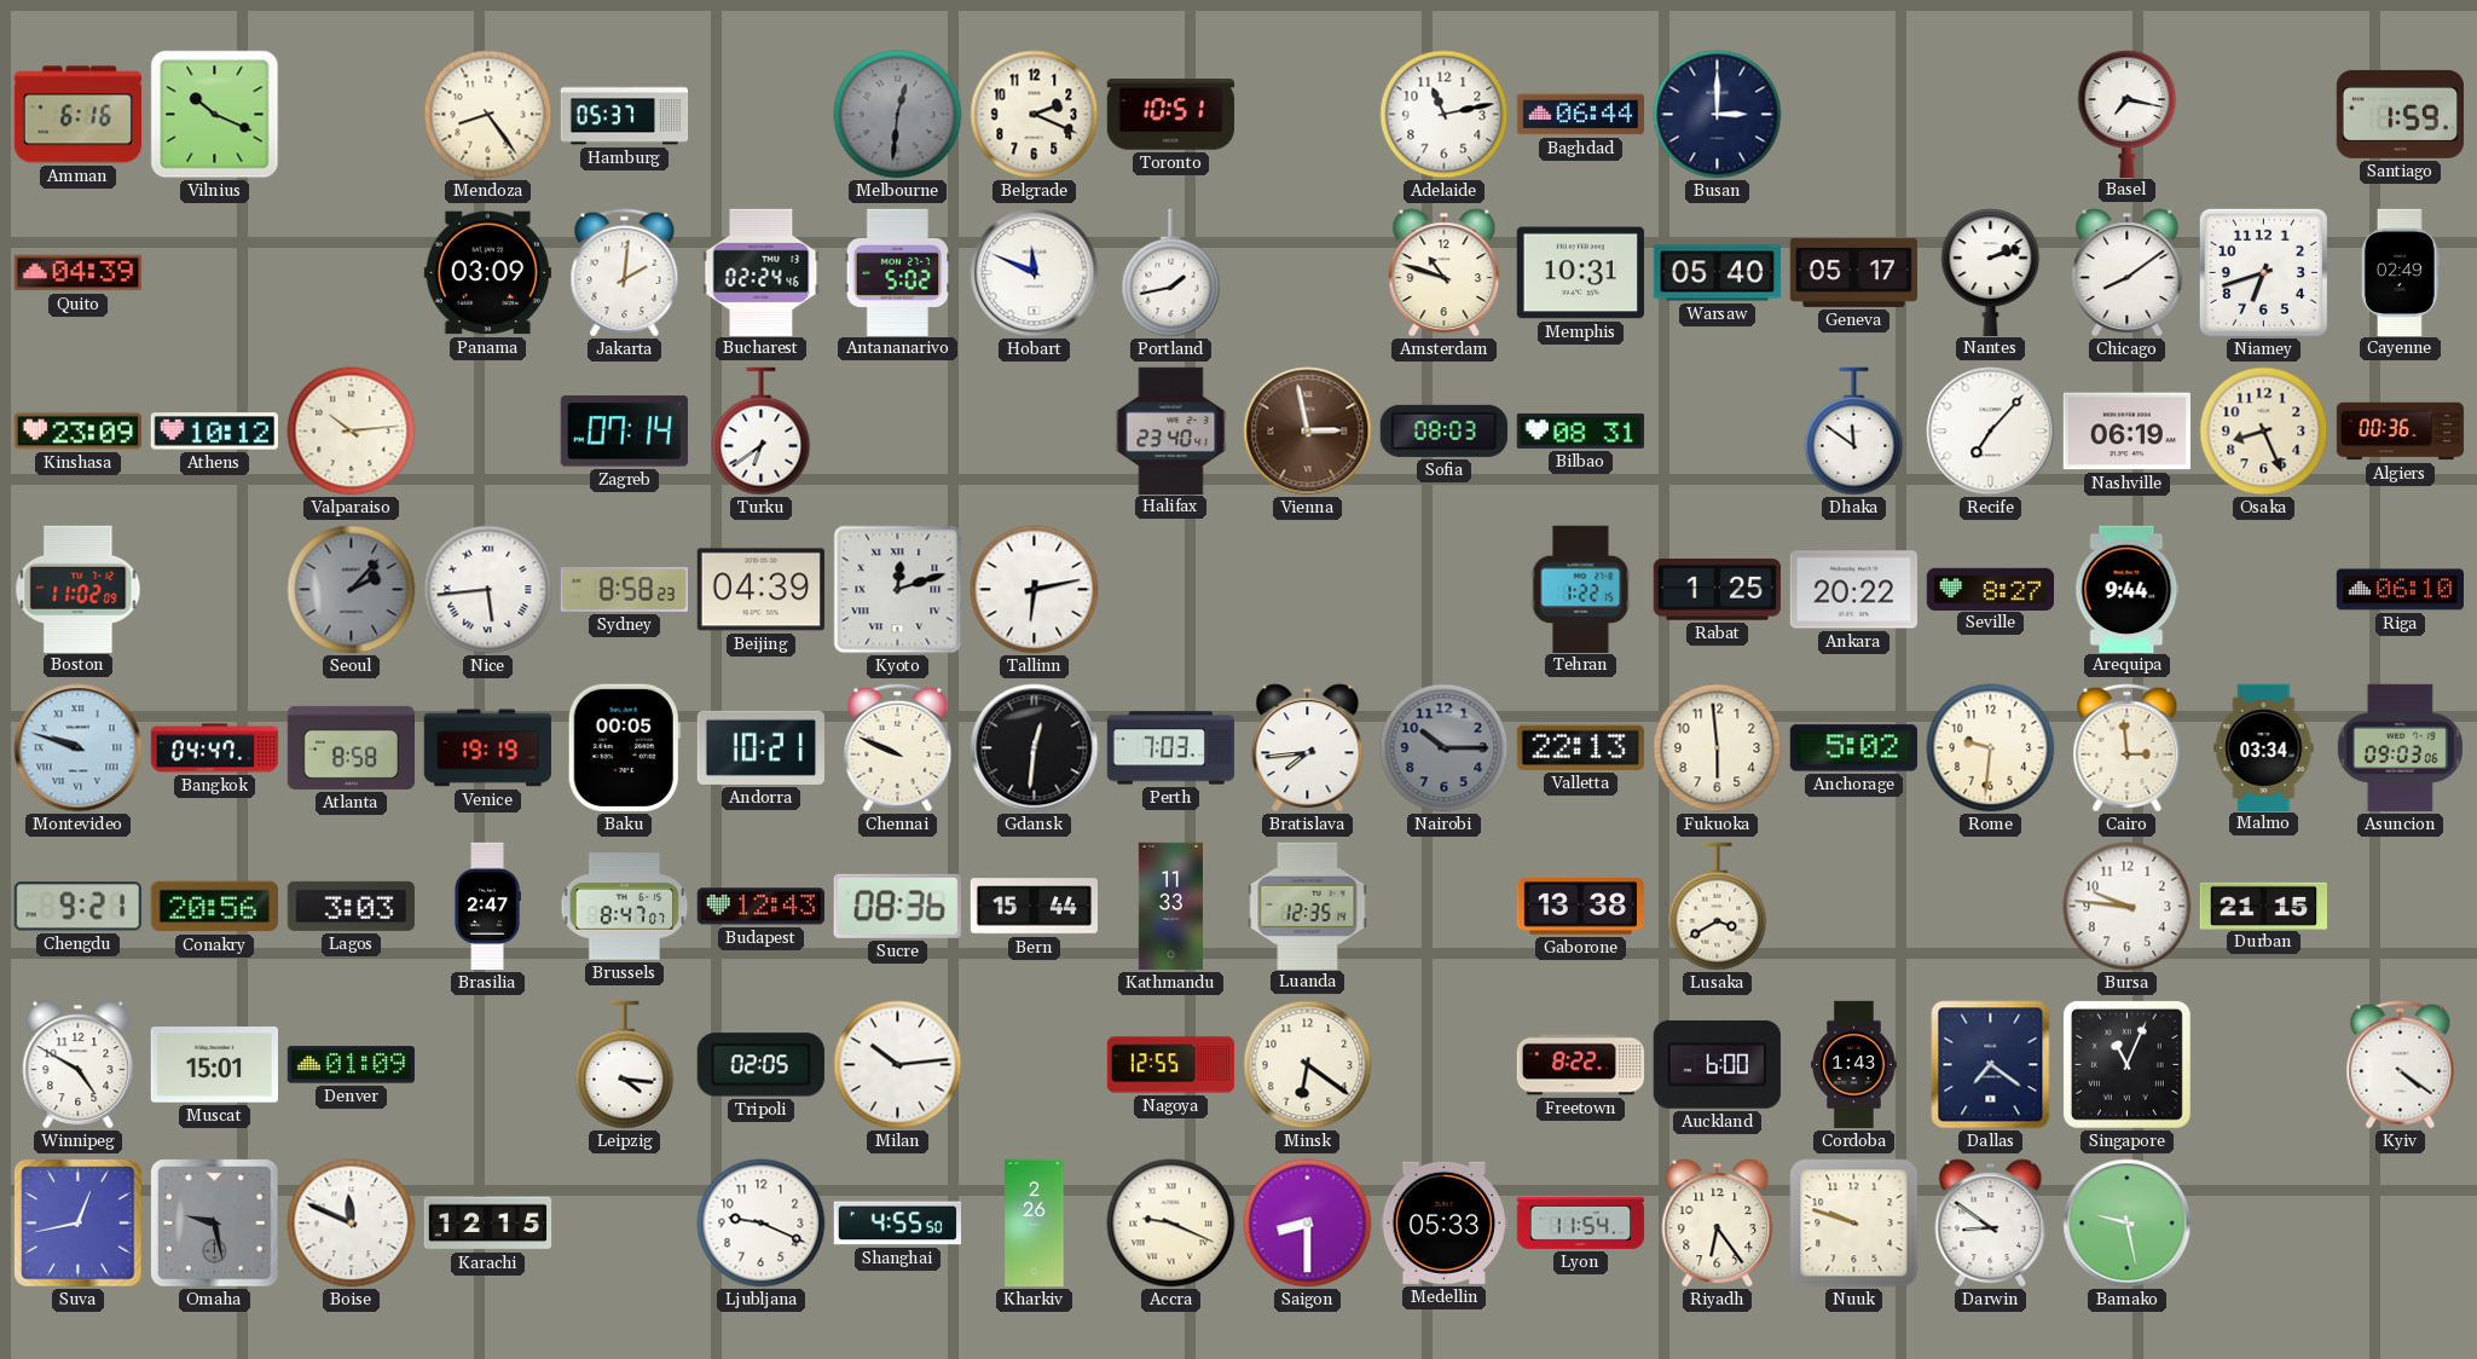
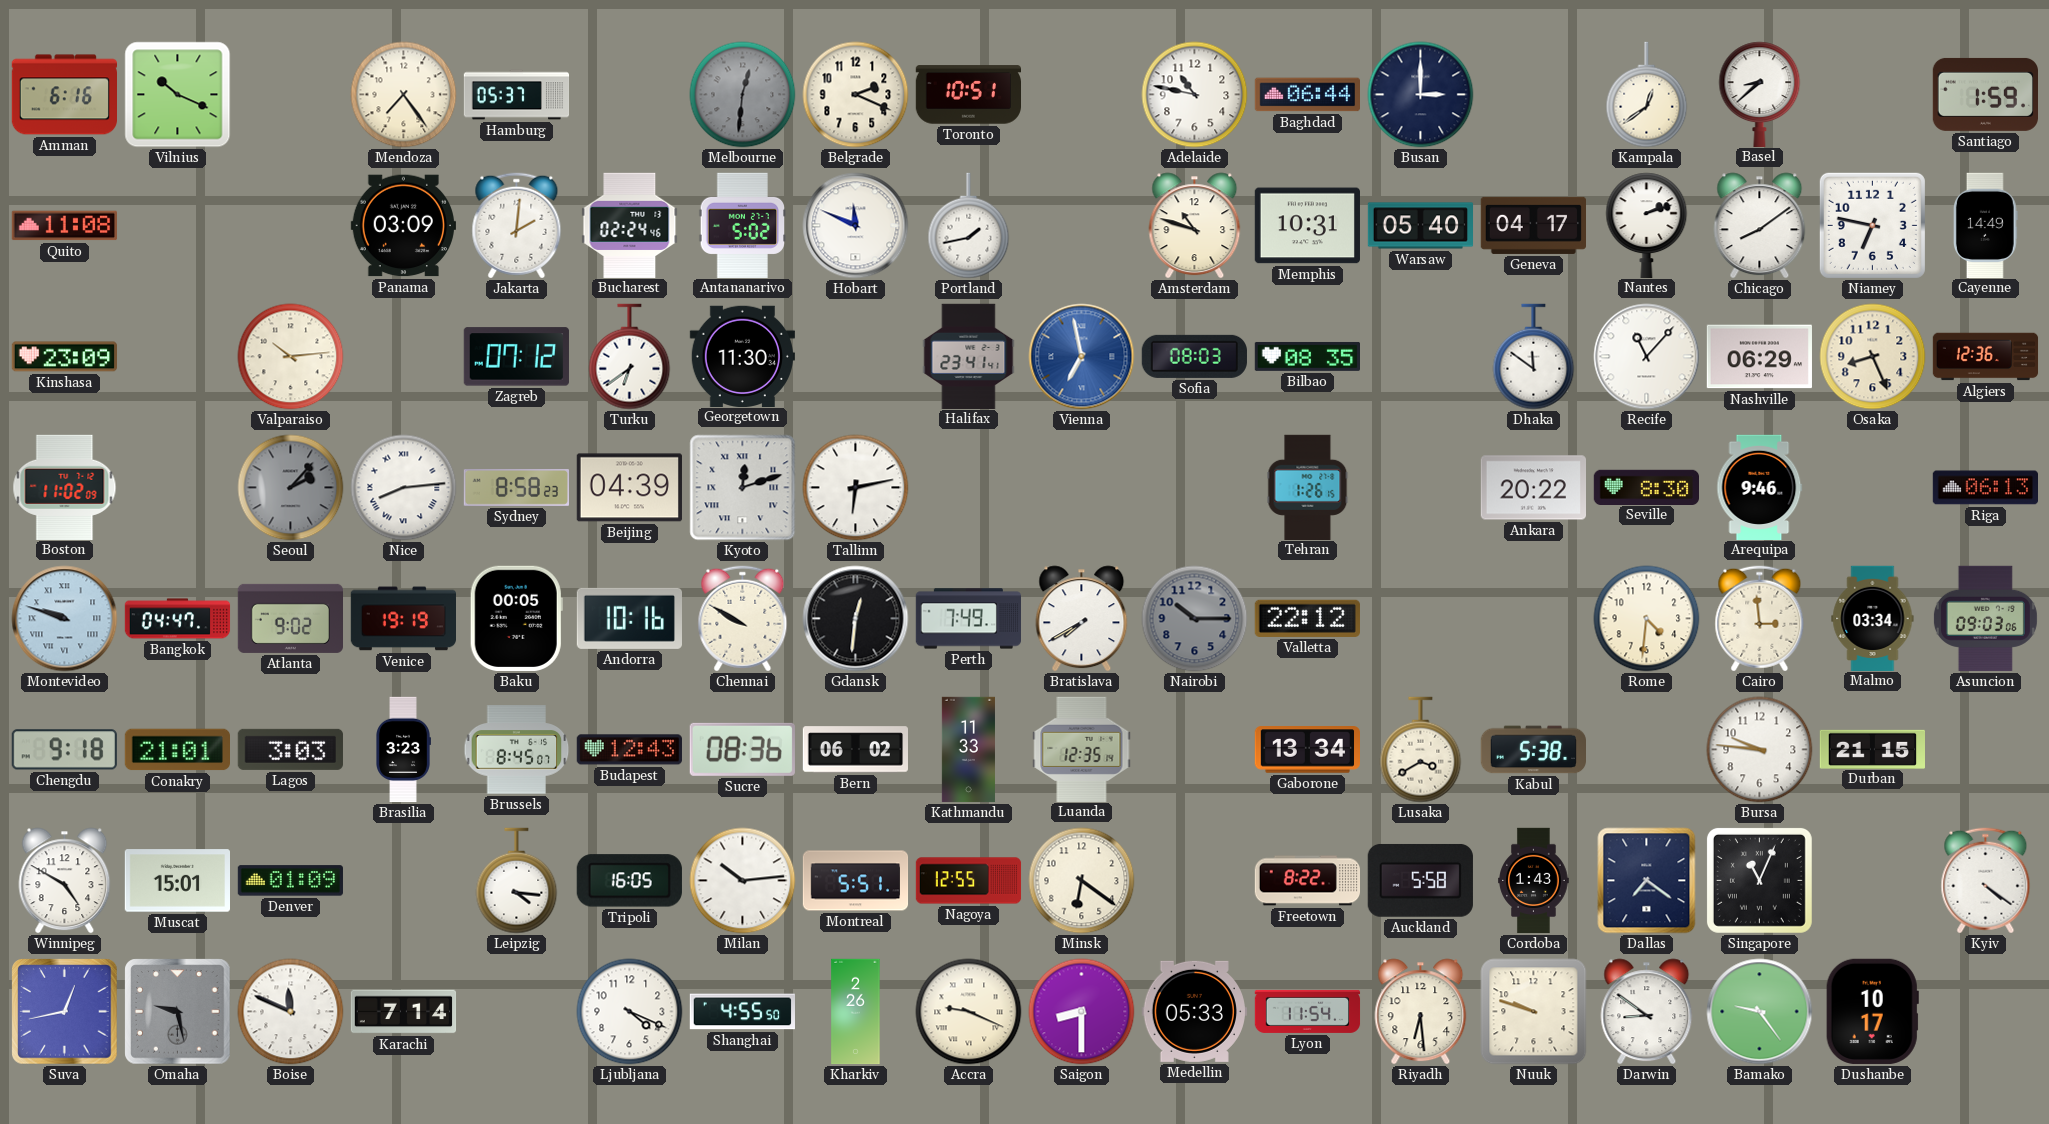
Mendoza: 8:24 -> 7:24 (404, 95)
Adelaide: 11:13 -> 10:47 (1195, 95)
Kampala: none -> 12:39 (1647, 95)
Basel: 7:17 -> 8:38 (1760, 94)
Quito: 04:39 -> 11:08 (64, 226)
Geneva: 05:17 -> 04:17 (1533, 225)
Niamey: 6:42 -> 6:47 (1872, 225)
Cayenne: 02:49 -> 14:49 (1985, 225)
Athens: 10:12 -> none (214, 432)
Zagreb: 07:14 -> 07:12 (516, 357)
Georgetown: none -> 11:30 (742, 356)
Halifax: 23:40 -> 23:41 (969, 356)
Vienna: 2:58 -> 6:58 (1082, 357)
Vienna dial: brown -> blue (1082, 357)
Bilbao: 08:31 -> 08:35 (1307, 356)
Recife: 7:07 -> 11:07 (1647, 357)
Nashville: 06:19 -> 06:29 (1759, 357)
Algiers: 00:36 -> 12:36 (1986, 357)
Nice: 5:44 -> 8:14 (404, 488)
Tehran: 1:22 -> 1:26 (1308, 487)
Rabat: 1:25 -> none (1717, 590)
Seville: 8:27 -> 8:30 (1646, 487)
Arequipa: 9:44 -> 9:46 (1760, 487)
Riga: 06:10 -> 06:13 (1985, 488)
Atlanta: 8:58 -> 9:02 (290, 618)
Andorra: 10:21 -> 10:16 (629, 618)
Chennai: 9:49 -> 9:50 (743, 619)
Perth: 7:03 -> 7:49 (968, 619)
Bratislava: 7:44 -> 7:40 (1082, 619)
Valletta: 22:13 -> 22:12 (1307, 618)
Fukuoka: 5:59 -> none (1718, 748)
Anchorage: 5:02 -> none (1853, 748)
Rome: 9:31 -> 4:31 (1647, 619)
Chengdu: 9:21 -> 9:18 (64, 750)
Conakry: 20:56 -> 21:01 (177, 750)
Brasilia: 2:47 -> 3:23 (403, 750)
Brussels: 8:47 -> 8:45 (517, 750)
Bern: 15:44 -> 06:02 (856, 750)
Gaborone: 13:38 -> 13:34 (1307, 750)
Kabul: none -> 5:38 (1533, 750)
Tripoli: 02:05 -> 16:05 (629, 881)
Montreal: none -> 5:51 (856, 881)
Auckland: 6:00 -> 5:58 (1420, 880)
Karachi: 12:15 -> 7:14 (404, 1012)
Ljubljana: 9:19 -> 4:19 (630, 1012)
Riyadh: 6:24 -> 6:29 (1421, 1012)
Bamako: 9:28 -> 9:24 (1760, 1012)
Dushanbe: none -> 10:17 (1872, 1011)
